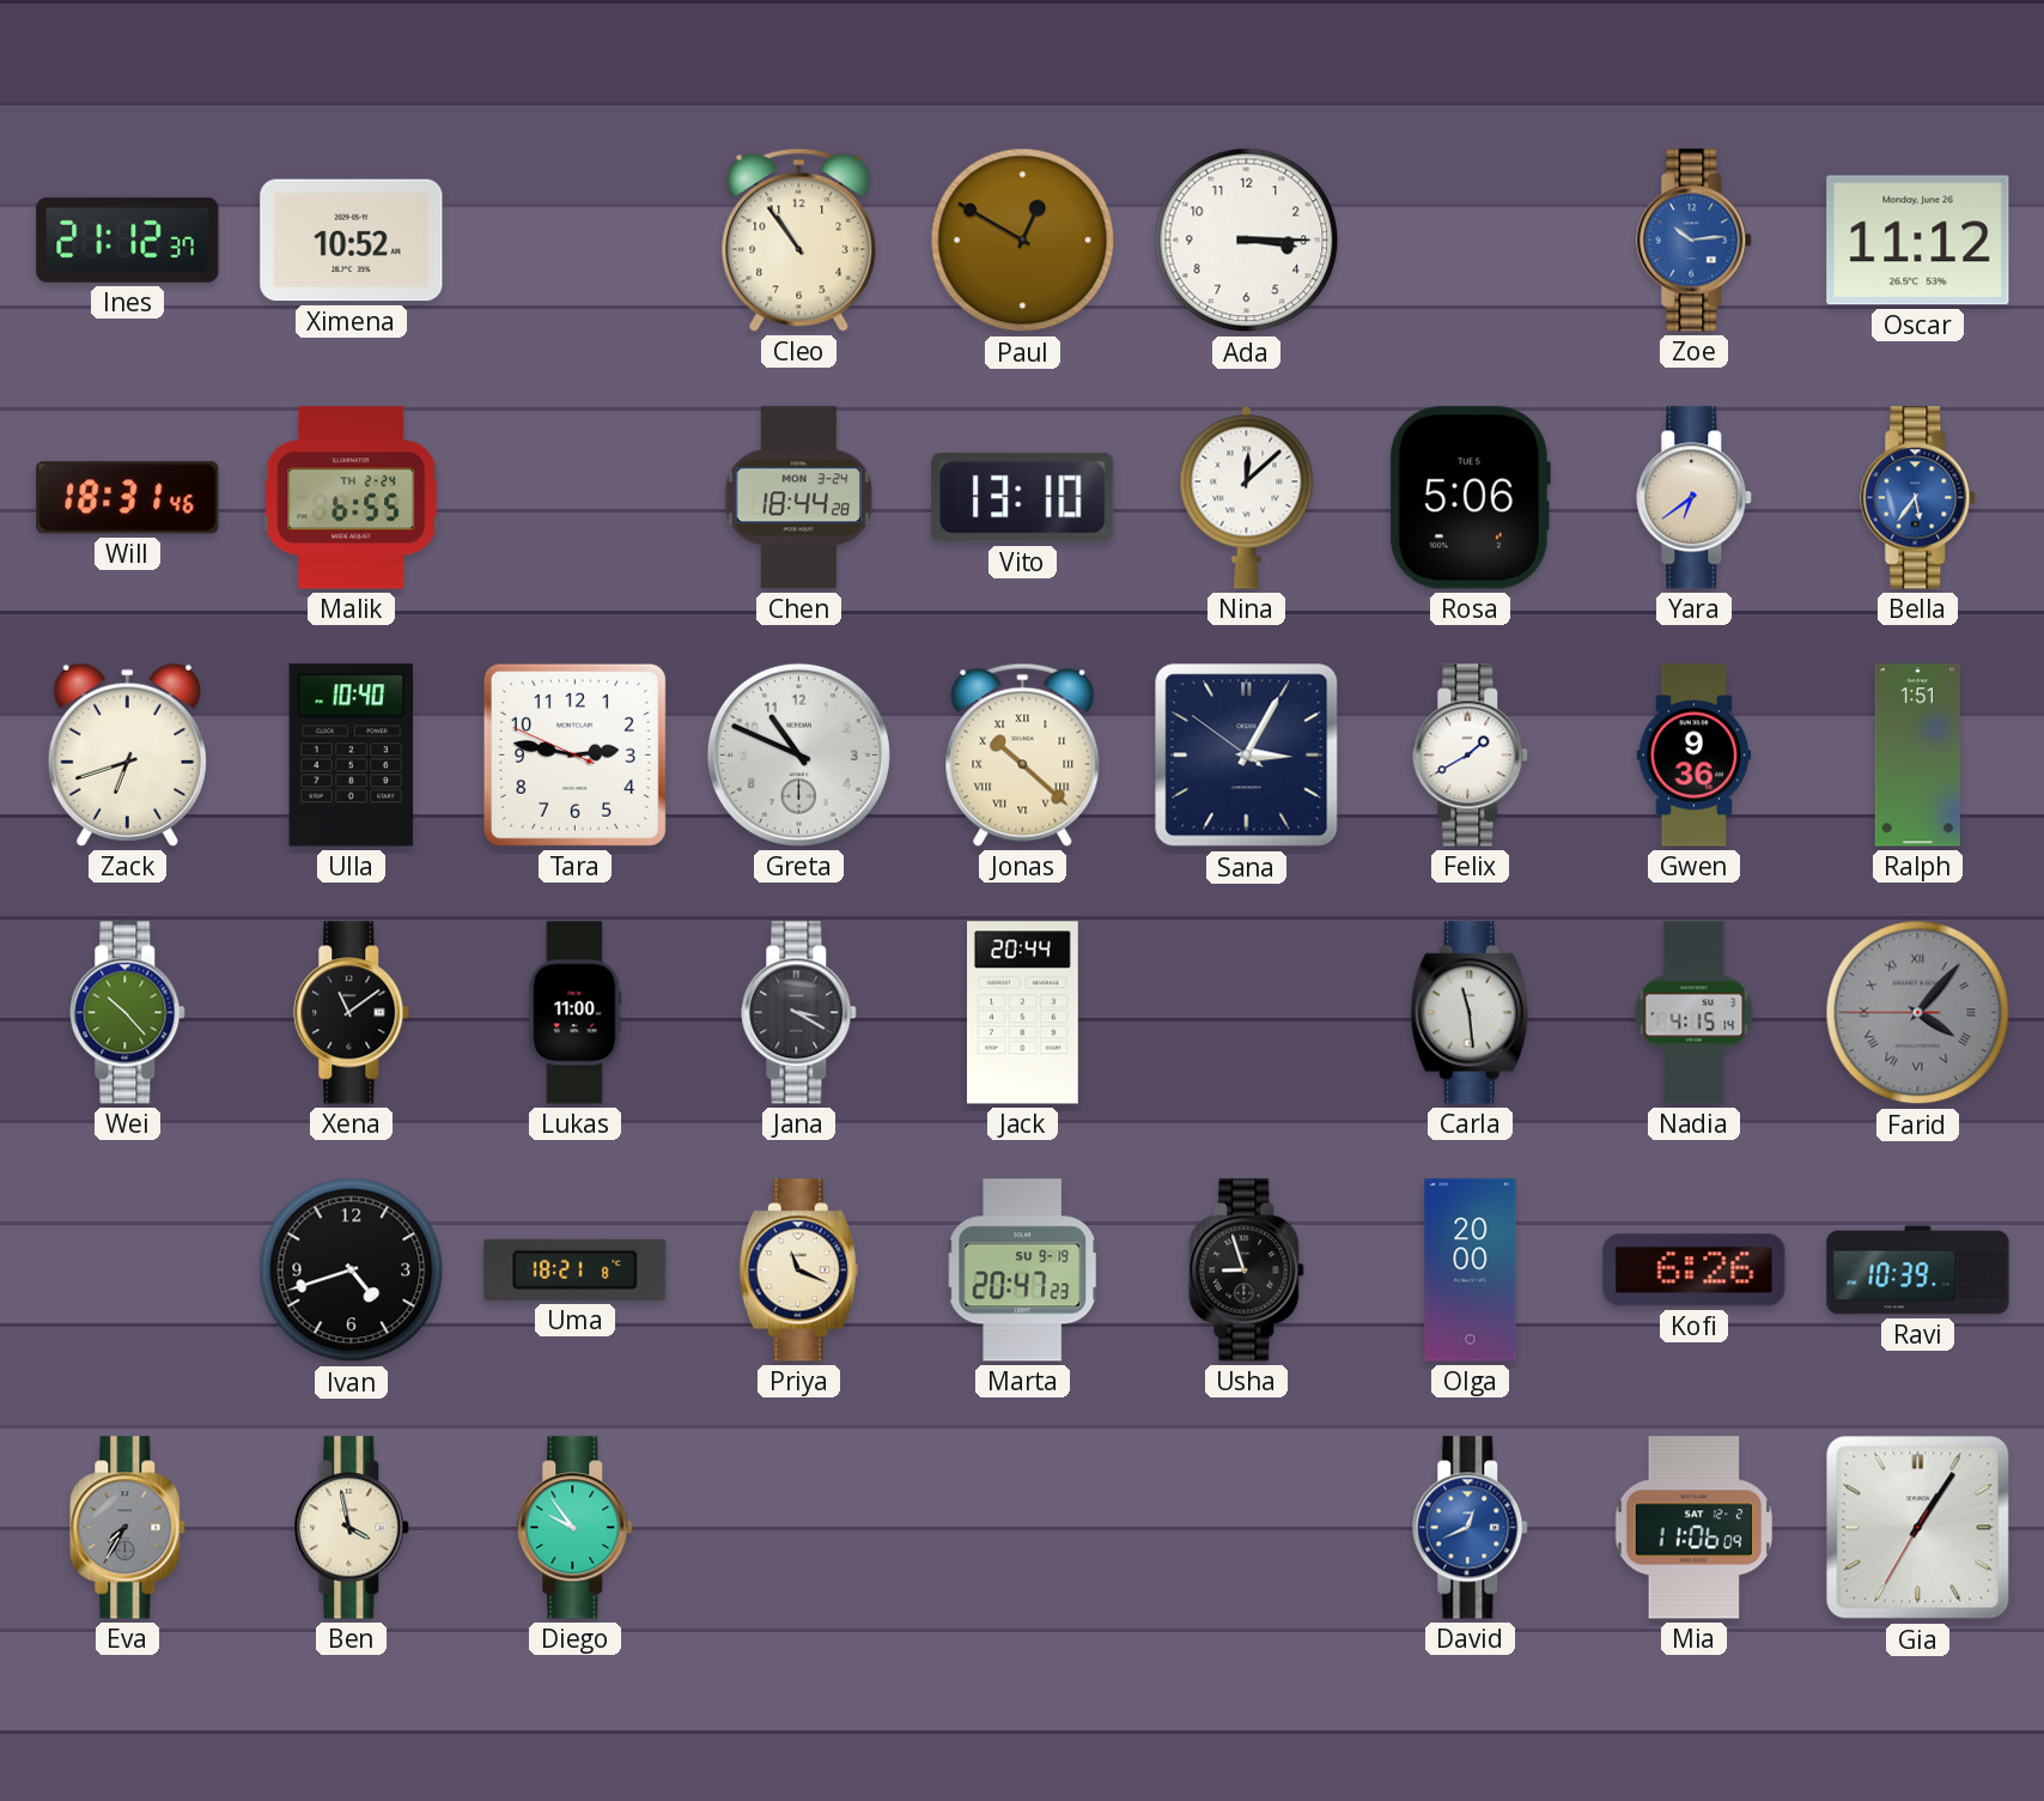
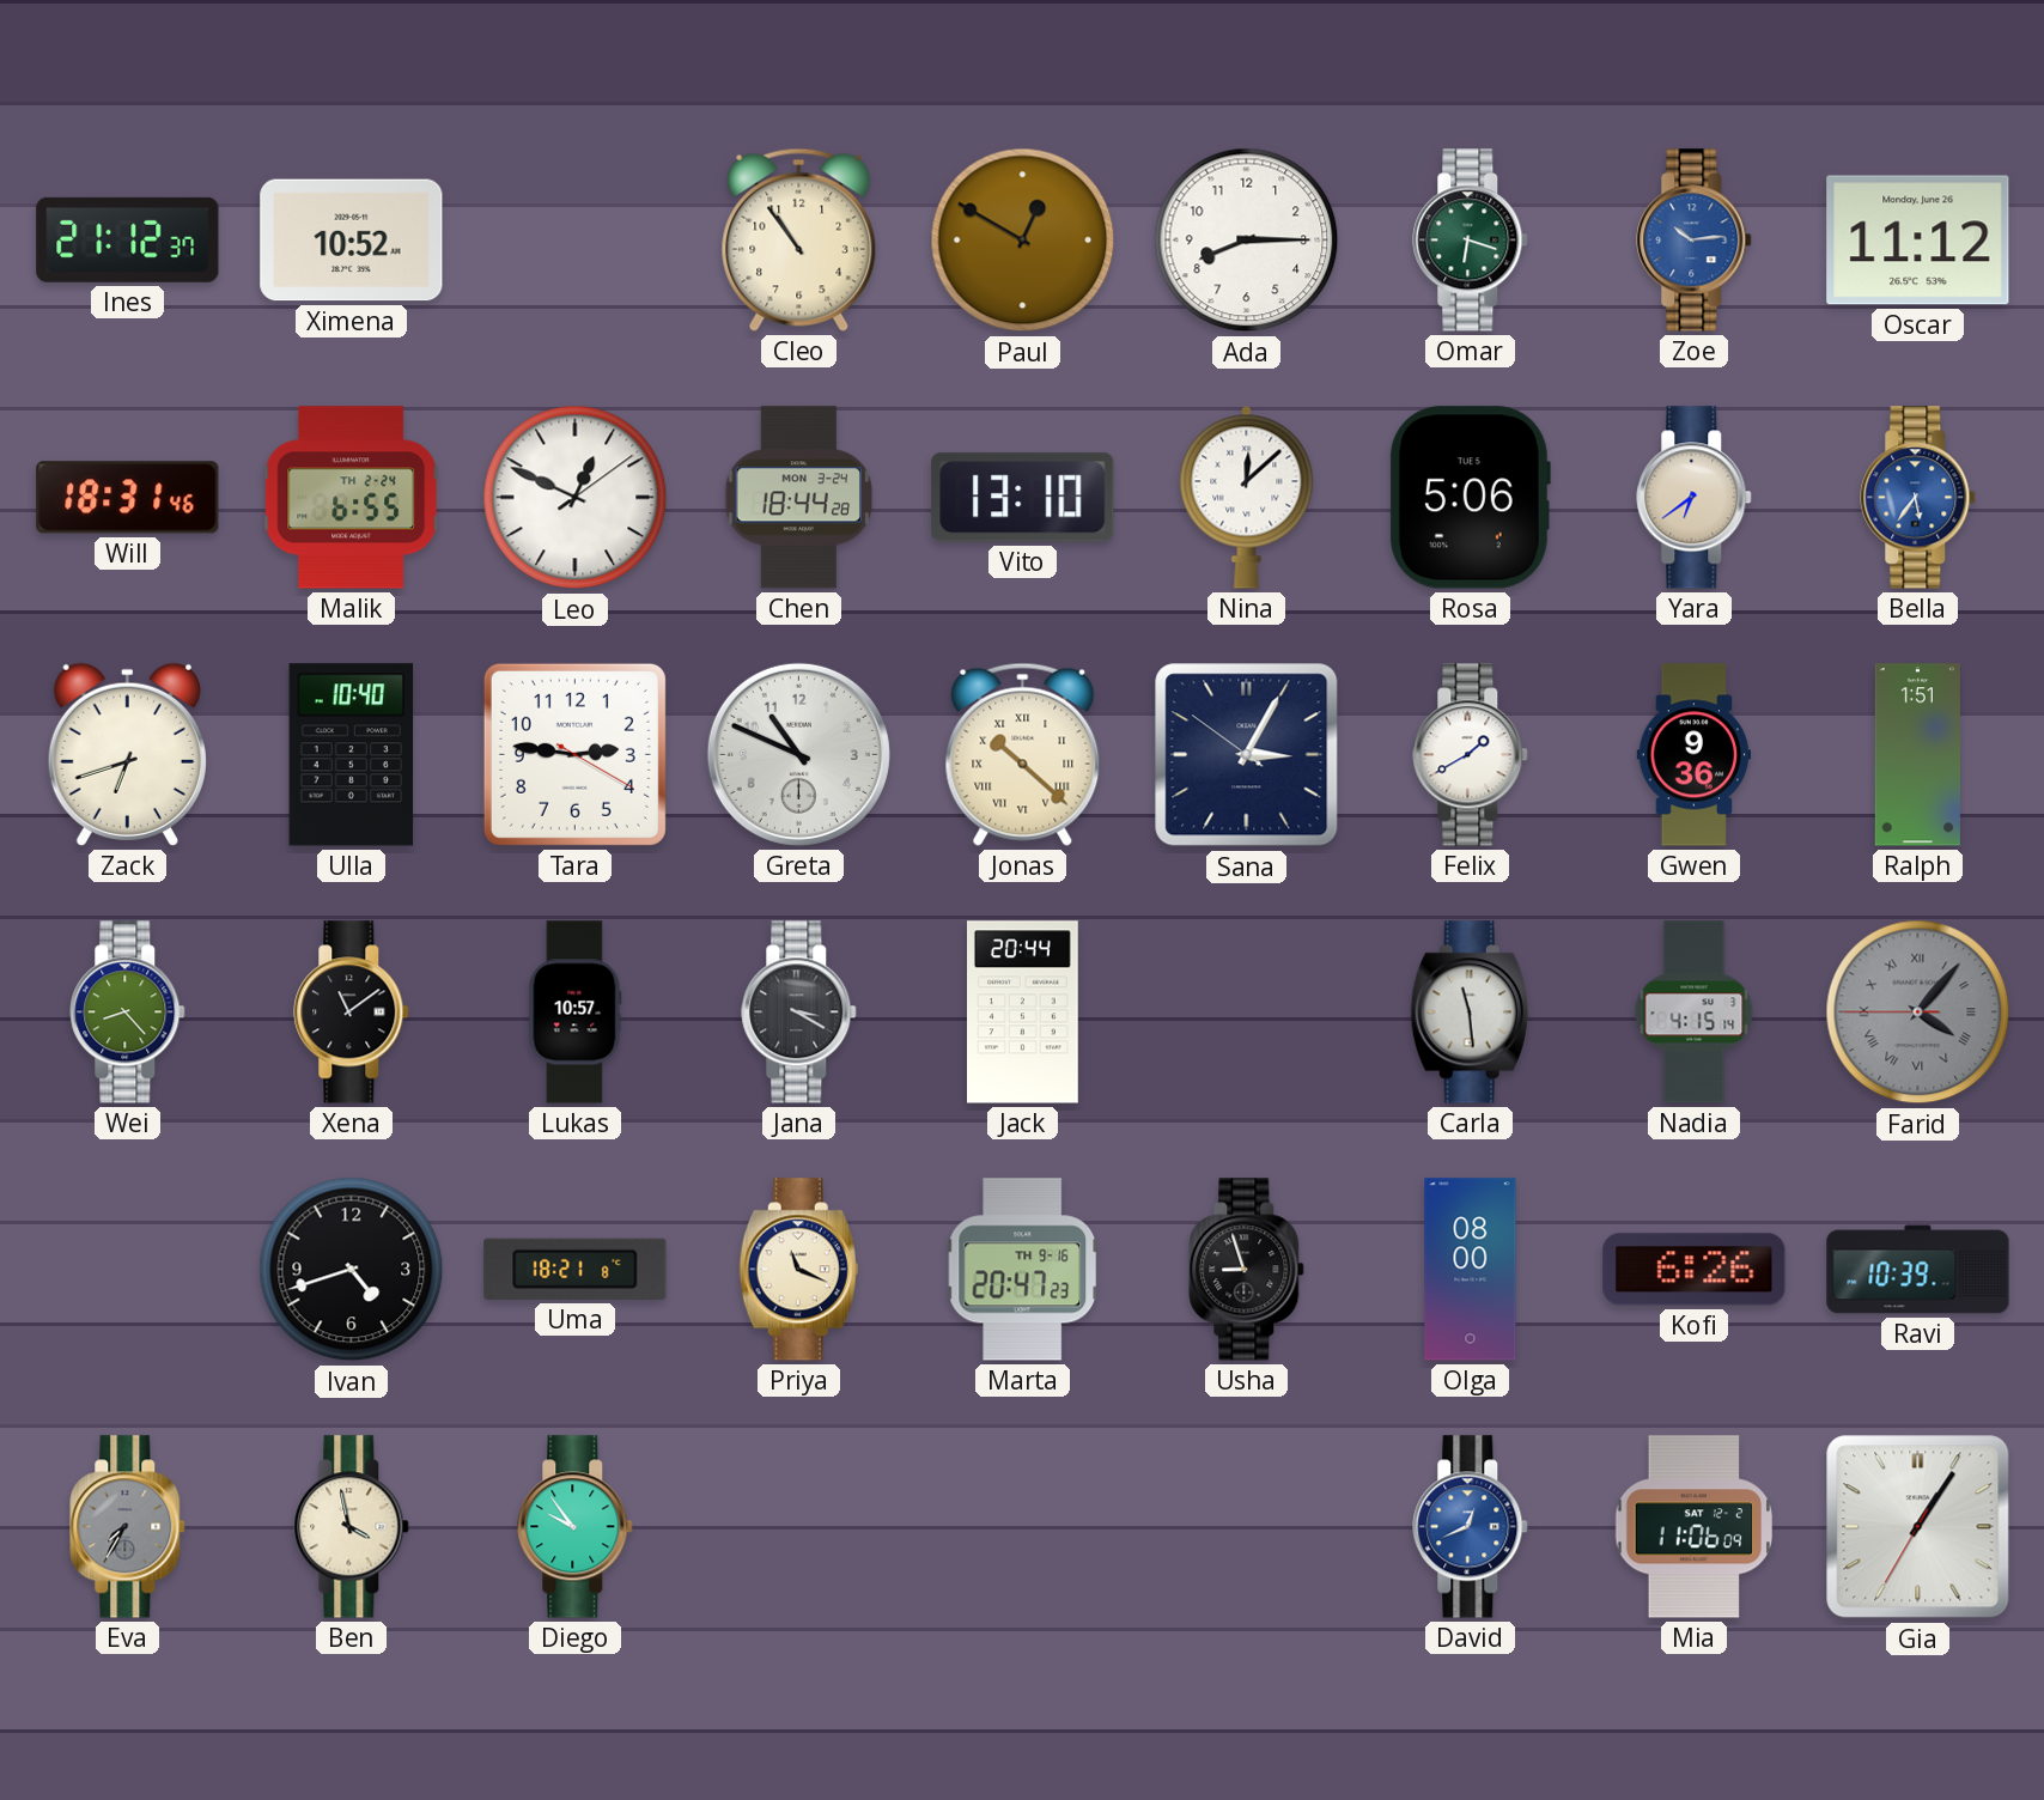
Ada: 3:15 -> 8:15 (1247, 241)
Omar: none -> 6:18 (1471, 241)
Leo: none -> 12:49 (576, 498)
Tara: 2:46:49 -> 2:46:20 (574, 754)
Wei: 10:23 -> 8:23 (128, 1013)
Lukas: 11:00 -> 10:57 (576, 1013)
Marta date: SU 9-19 -> TH 9-16 (1023, 1270)
Olga: 20:00 -> 08:00 (1471, 1270)
